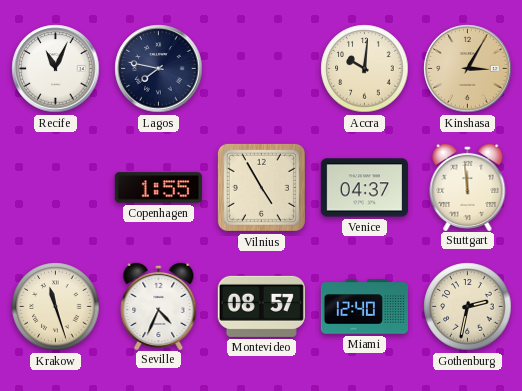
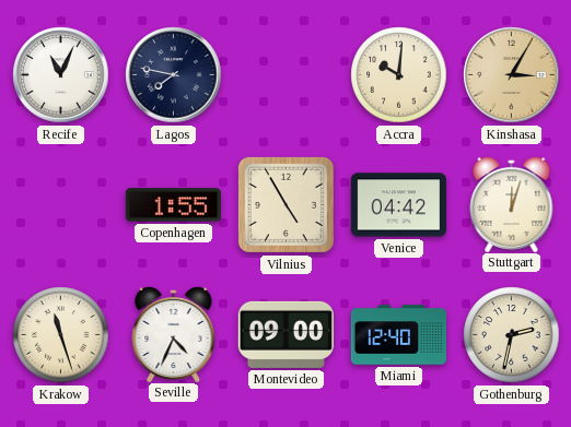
Venice: 04:37 -> 04:42 (398, 205)
Stuttgart: 11:59 -> 12:03 (512, 203)
Montevideo: 08:57 -> 09:00 (285, 334)
